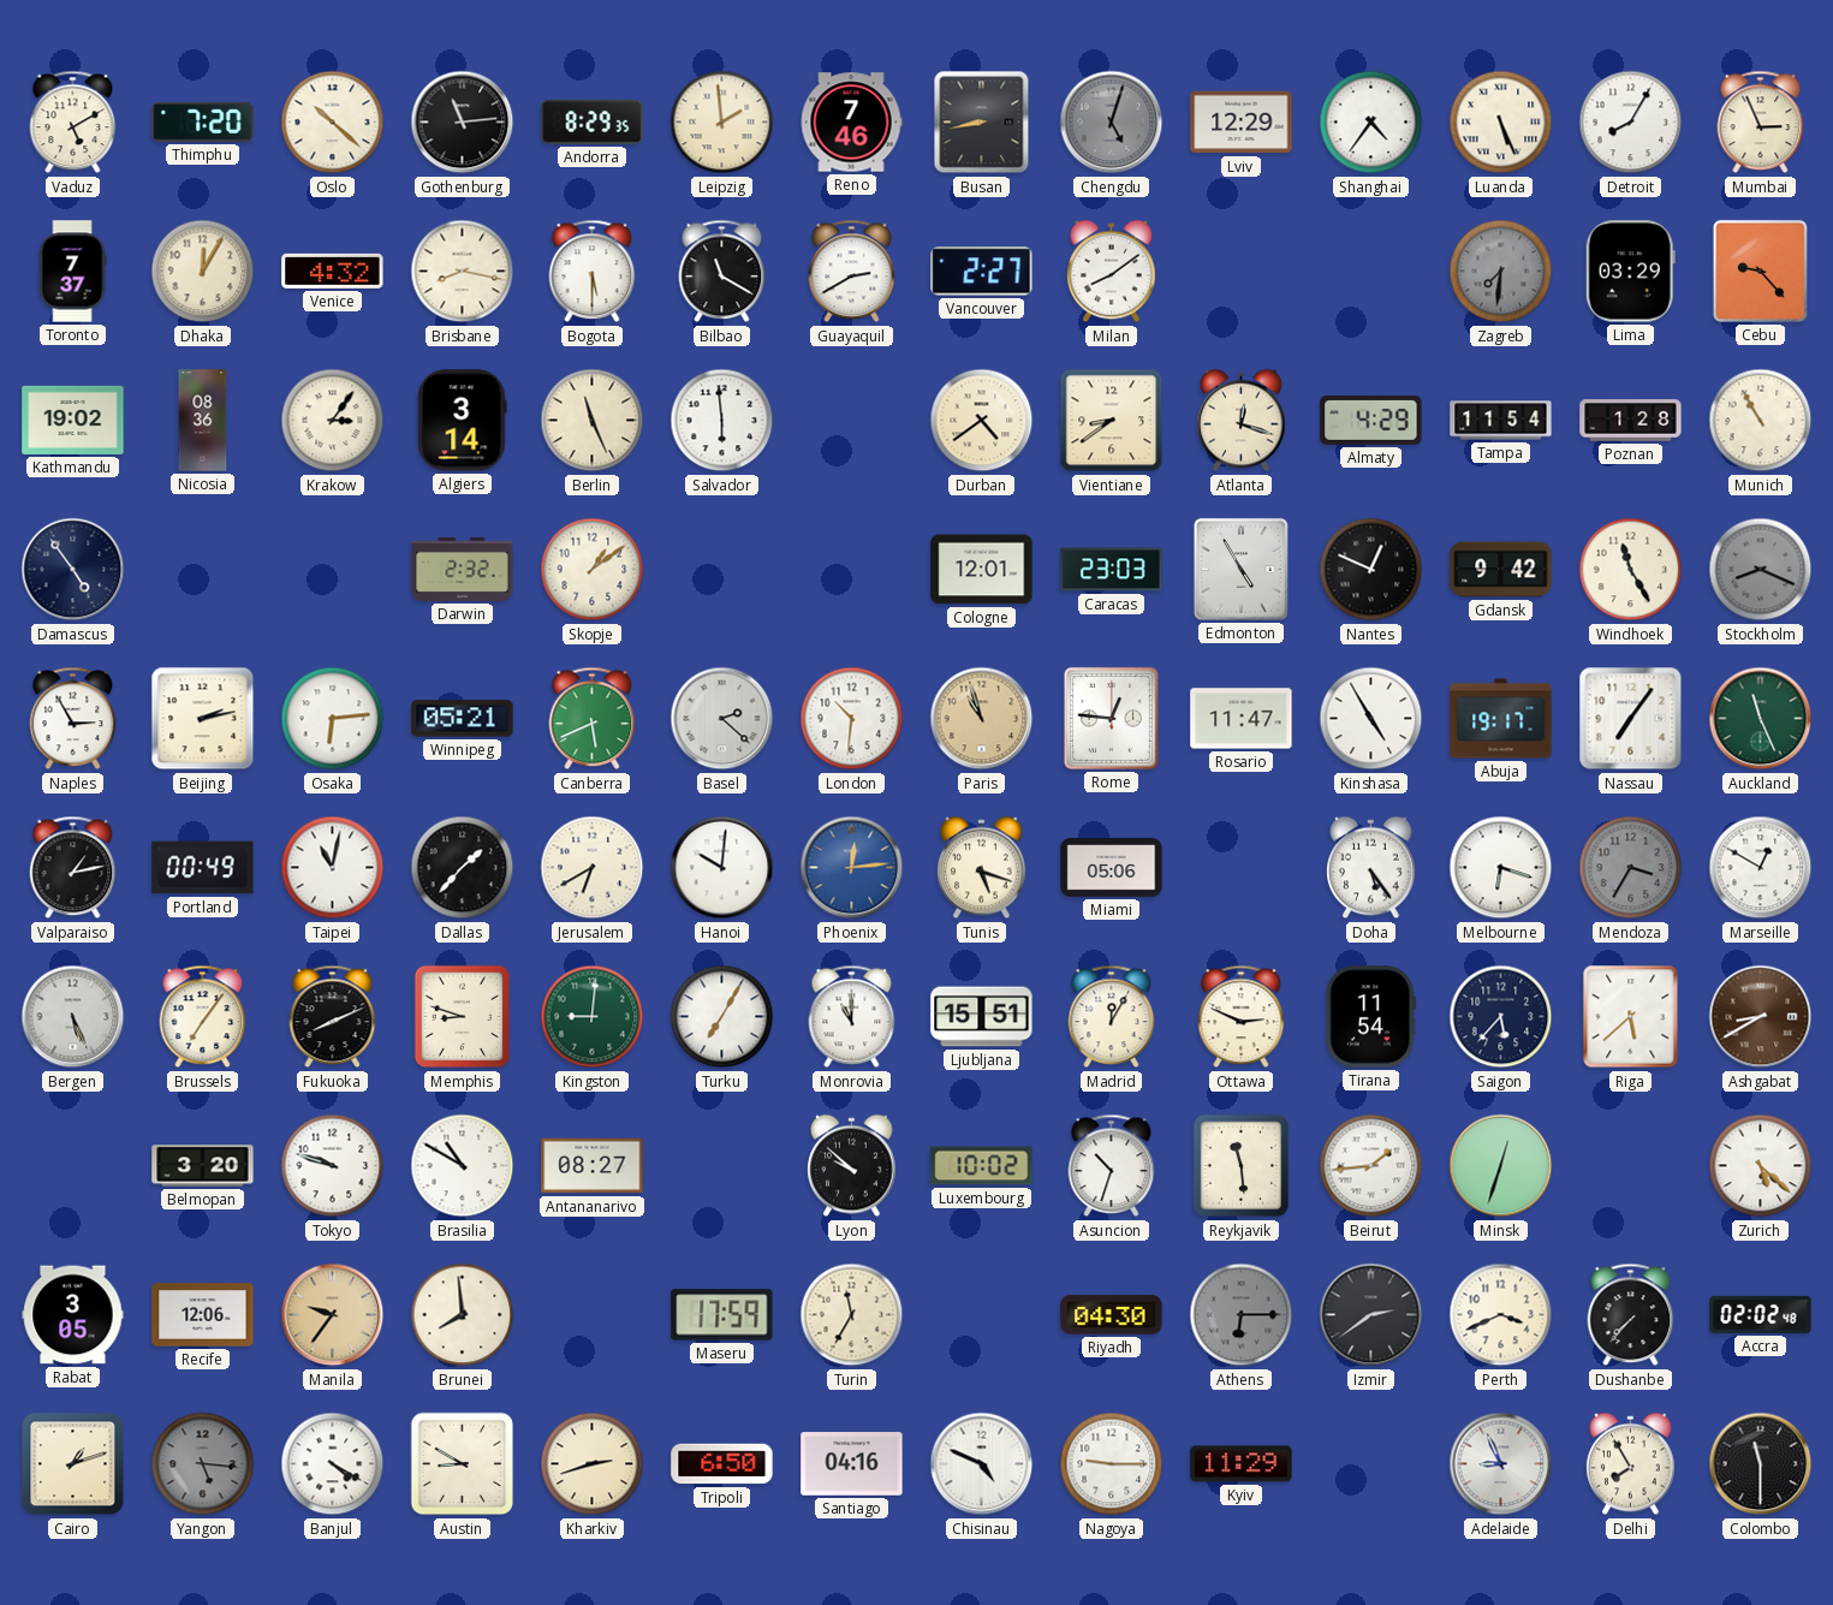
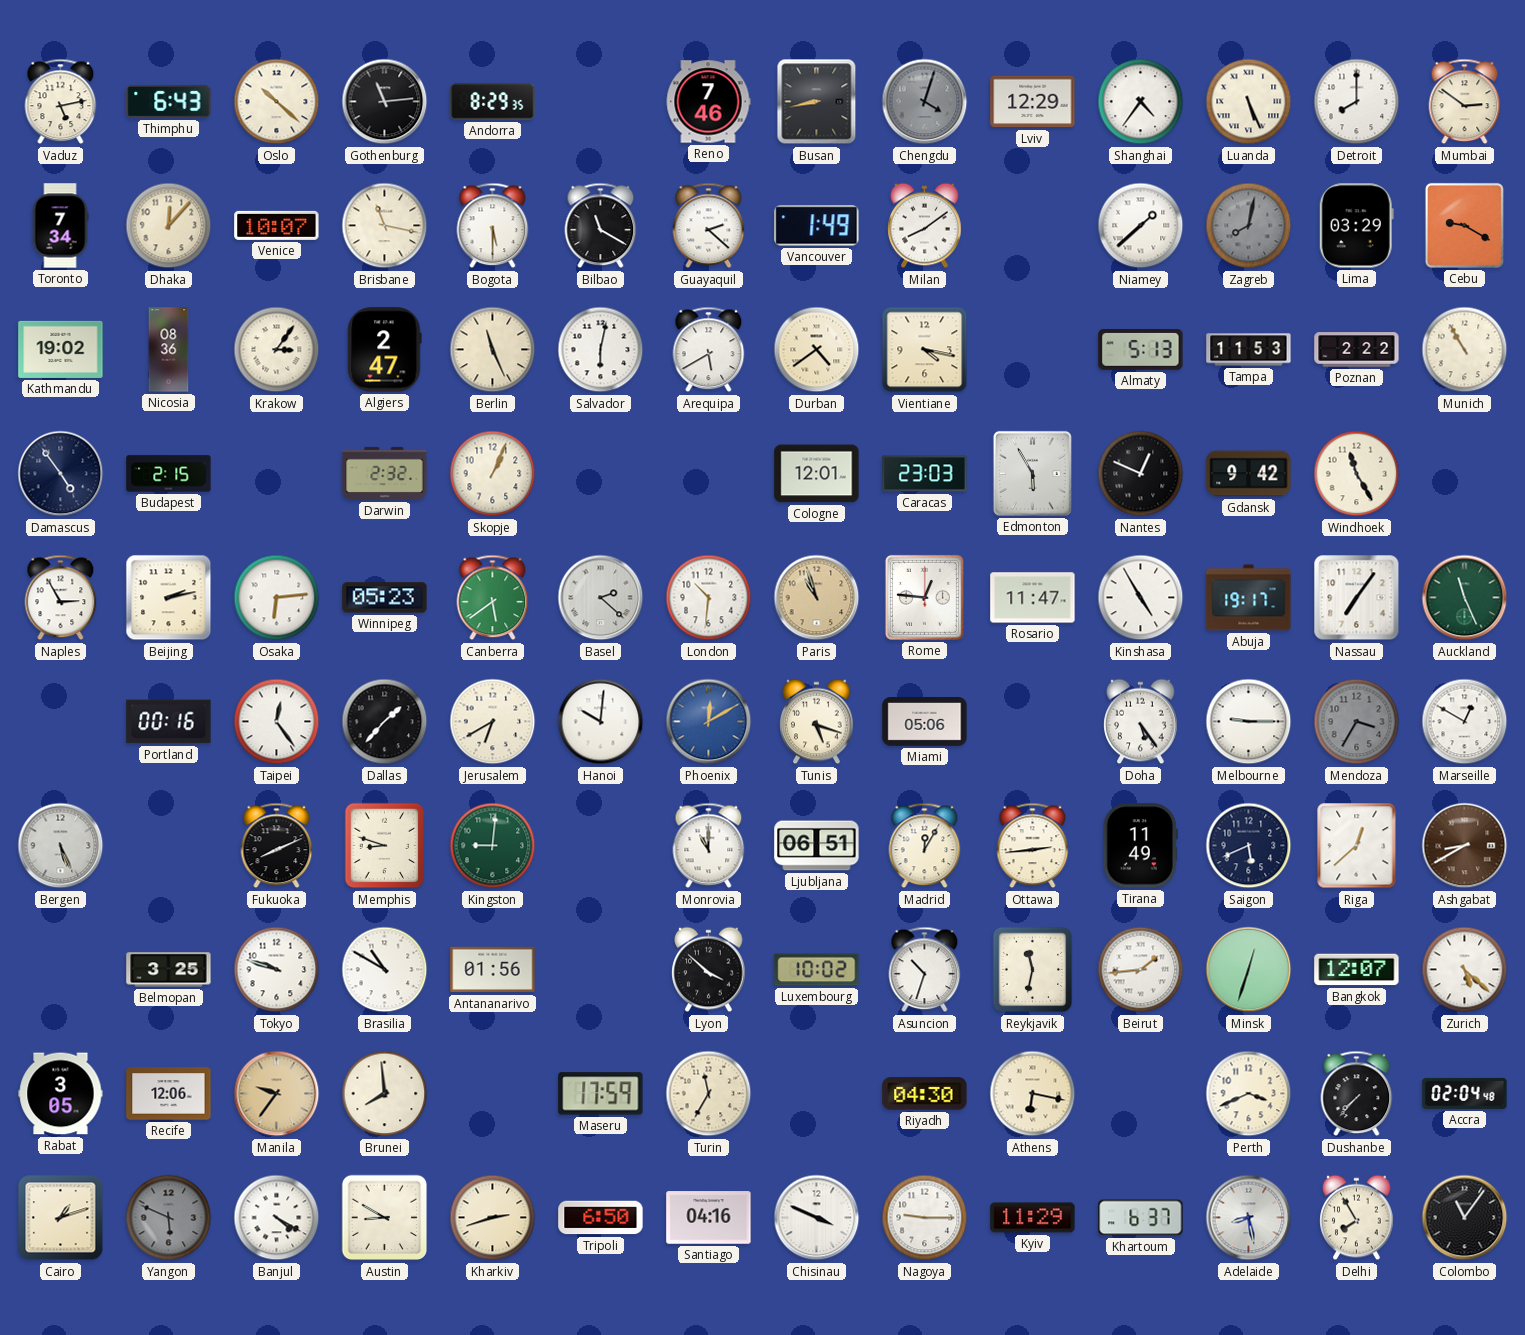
Vaduz: 5:10 -> 5:13 (61, 102)
Thimphu: 7:20 -> 6:43 (169, 102)
Leipzig: 1:59 -> none (722, 123)
Chengdu: 5:03 -> 4:03 (925, 102)
Detroit: 8:05 -> 8:00 (1357, 102)
Mumbai: 2:56 -> 2:51 (1465, 102)
Toronto: 7:37 -> 7:34 (60, 226)
Dhaka: 12:05 -> 12:07 (169, 226)
Venice: 4:32 -> 10:07 (277, 225)
Brisbane: 8:17 -> 11:17 (385, 226)
Guayaquil: 2:40 -> 2:22 (709, 226)
Vancouver: 2:27 -> 1:49 (817, 226)
Niamey: none -> 1:38 (1141, 226)
Zagreb: 7:31 -> 8:02 (1249, 226)
Cebu: 9:23 -> 9:20 (1464, 225)
Algiers: 3:14 -> 2:47 (385, 350)
Salvador: 5:59 -> 6:02 (601, 350)
Arequipa: none -> 5:40 (709, 350)
Vientiane: 8:39 -> 4:17 (925, 350)
Atlanta: 12:18 -> none (1242, 421)
Almaty: 4:29 -> 5:13 (1141, 350)
Tampa: 11:54 -> 11:53 (1249, 350)
Poznan: 1:28 -> 2:22 (1357, 350)
Budapest: none -> 2:15 (169, 474)
Skopje: 1:09 -> 1:04 (493, 474)
Edmonton: 4:55 -> 5:55 (1032, 473)
Stockholm: 8:19 -> none (1761, 570)
Winnipeg: 05:21 -> 05:23 (385, 598)
Canberra: 5:41 -> 5:39 (493, 598)
Valparaiso: 1:13 -> none (73, 868)
Portland: 00:49 -> 00:16 (169, 722)
Taipei: 11:02 -> 12:24 (277, 722)
Phoenix: 12:14 -> 12:10 (709, 722)
Melbourne: 6:18 -> 9:15 (1249, 722)
Brussels: 7:06 -> none (203, 1017)
Turku: 7:05 -> none (722, 1017)
Ljubljana: 15:51 -> 06:51 (817, 846)
Ottawa: 2:49 -> 2:44 (1033, 846)
Tirana: 11:54 -> 11:49 (1140, 846)
Saigon: 5:37 -> 5:41 (1249, 846)
Riga: 5:38 -> 12:38 (1357, 846)
Belmopan: 3:20 -> 3:25 (169, 970)
Antananarivo: 08:27 -> 01:56 (493, 970)
Lyon: 9:52 -> 3:52 (709, 970)
Reykjavik: 11:29 -> 11:32 (1033, 970)
Bangkok: none -> 12:07 (1357, 970)
Athens: 6:15 -> 6:17 (1033, 1094)
Athens dial: grey -> cream (1033, 1094)
Izmir: 2:39 -> none (1371, 1315)
Accra: 02:02 -> 02:04 (1465, 1093)
Yangon: 5:16 -> 5:49 (169, 1218)
Chisinau: 4:49 -> 3:49 (817, 1218)
Khartoum: none -> 6:37 (1141, 1218)
Adelaide: 8:56 -> 8:28 (1249, 1218)
Colombo: 11:30 -> 11:06 (1465, 1218)
